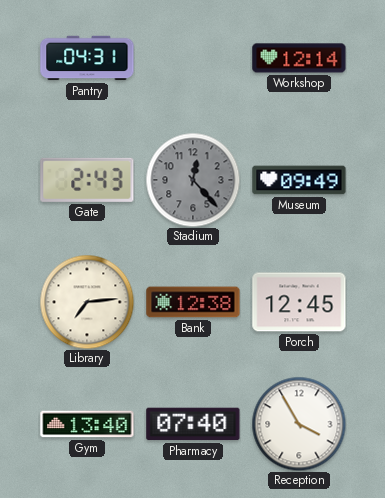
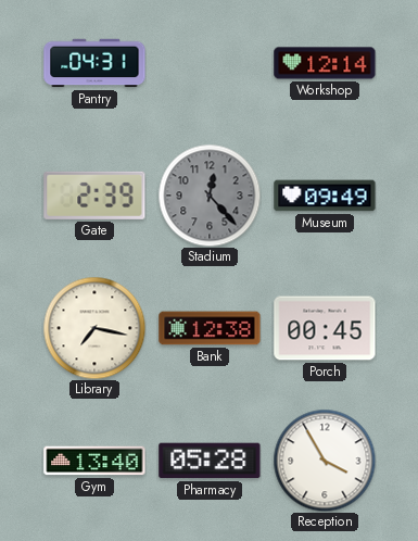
Gate: 2:43 -> 2:39 (94, 196)
Library: 7:14 -> 7:17 (94, 328)
Porch: 12:45 -> 00:45 (325, 328)
Pharmacy: 07:40 -> 05:28 (210, 461)
